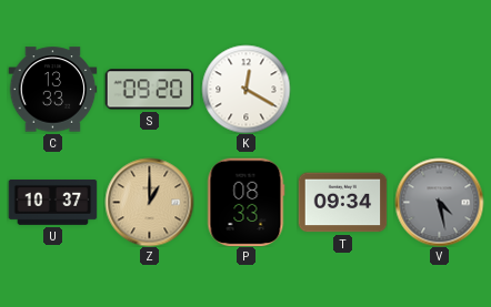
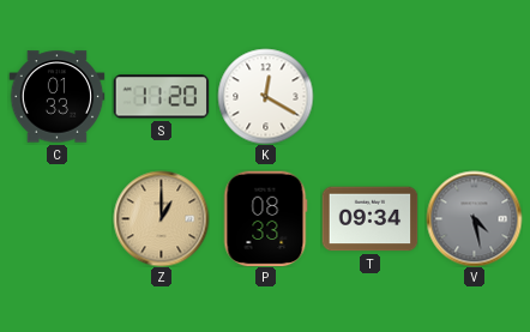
C: 13:33 -> 01:33 (56, 97)
S: 09:20 -> 11:20 (161, 97)
U: 10:37 -> none (52, 203)
